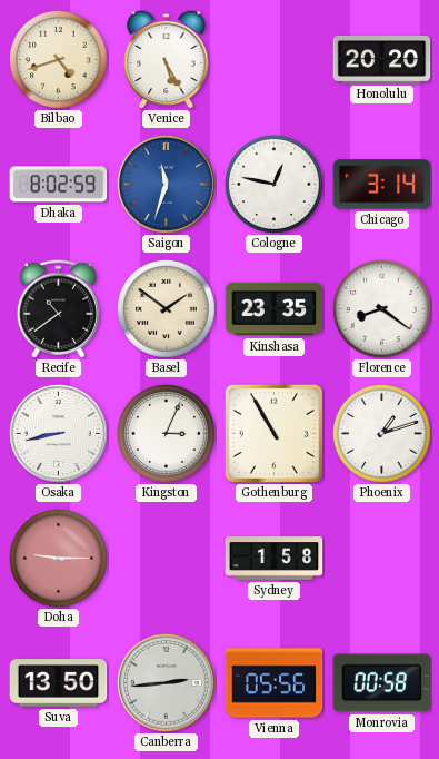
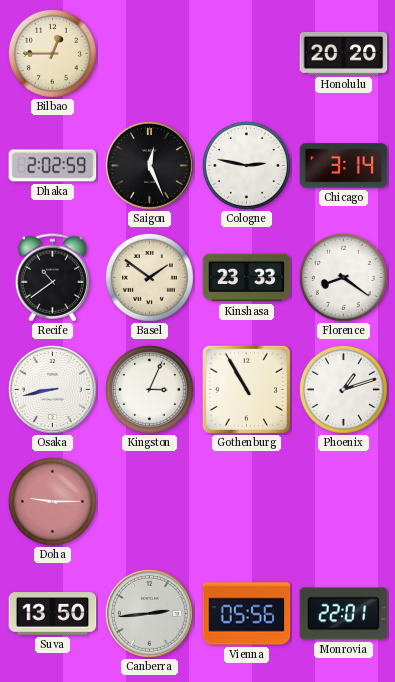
Bilbao: 4:42 -> 12:45 (52, 53)
Venice: 5:25 -> none (167, 59)
Dhaka: 8:02 -> 2:02 (53, 166)
Saigon: 11:33 -> 12:26 (149, 165)
Saigon dial: blue -> black (149, 165)
Cologne: 12:47 -> 2:47 (246, 165)
Kinshasa: 23:35 -> 23:33 (247, 278)
Sydney: 1:58 -> none (275, 559)
Monrovia: 00:58 -> 22:01 (344, 614)
